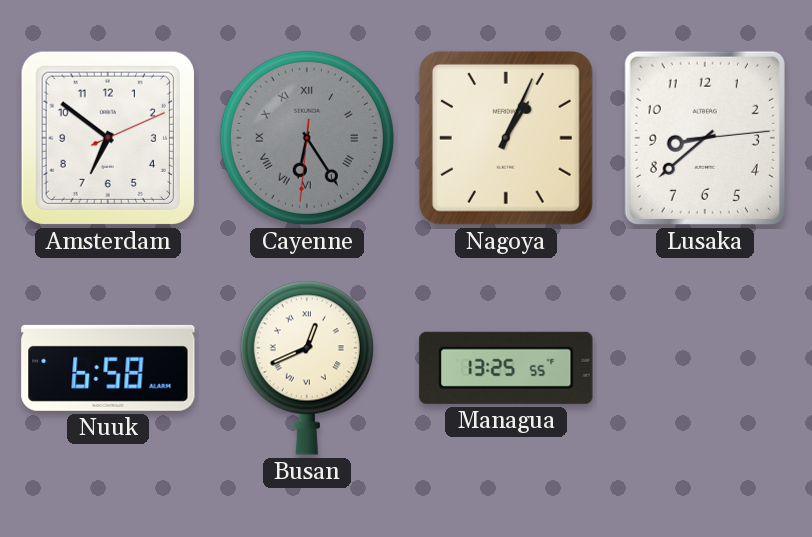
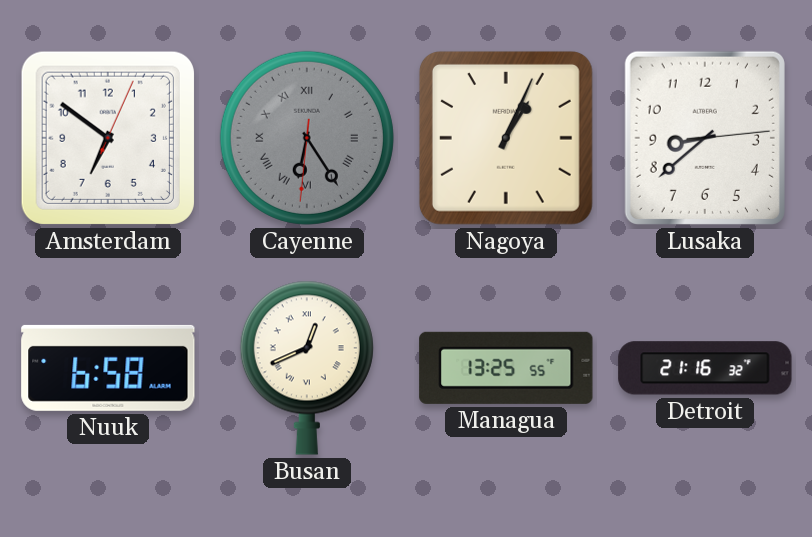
Amsterdam: 6:51:11 -> 6:51:04 (108, 138)
Detroit: none -> 21:16 (705, 368)
